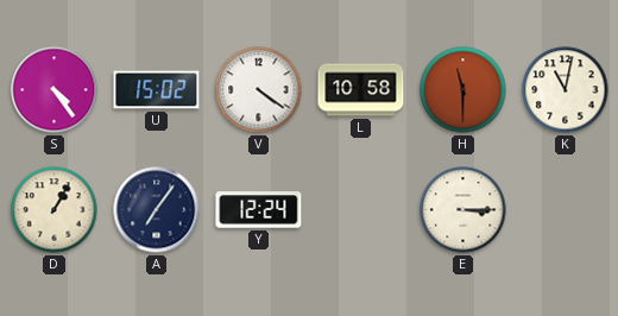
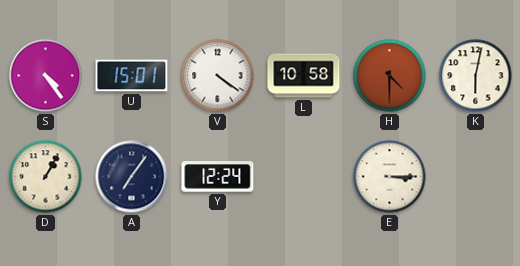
U: 15:02 -> 15:01 (132, 76)
H: 11:30 -> 4:30 (390, 76)
K: 11:02 -> 6:02 (476, 76)
